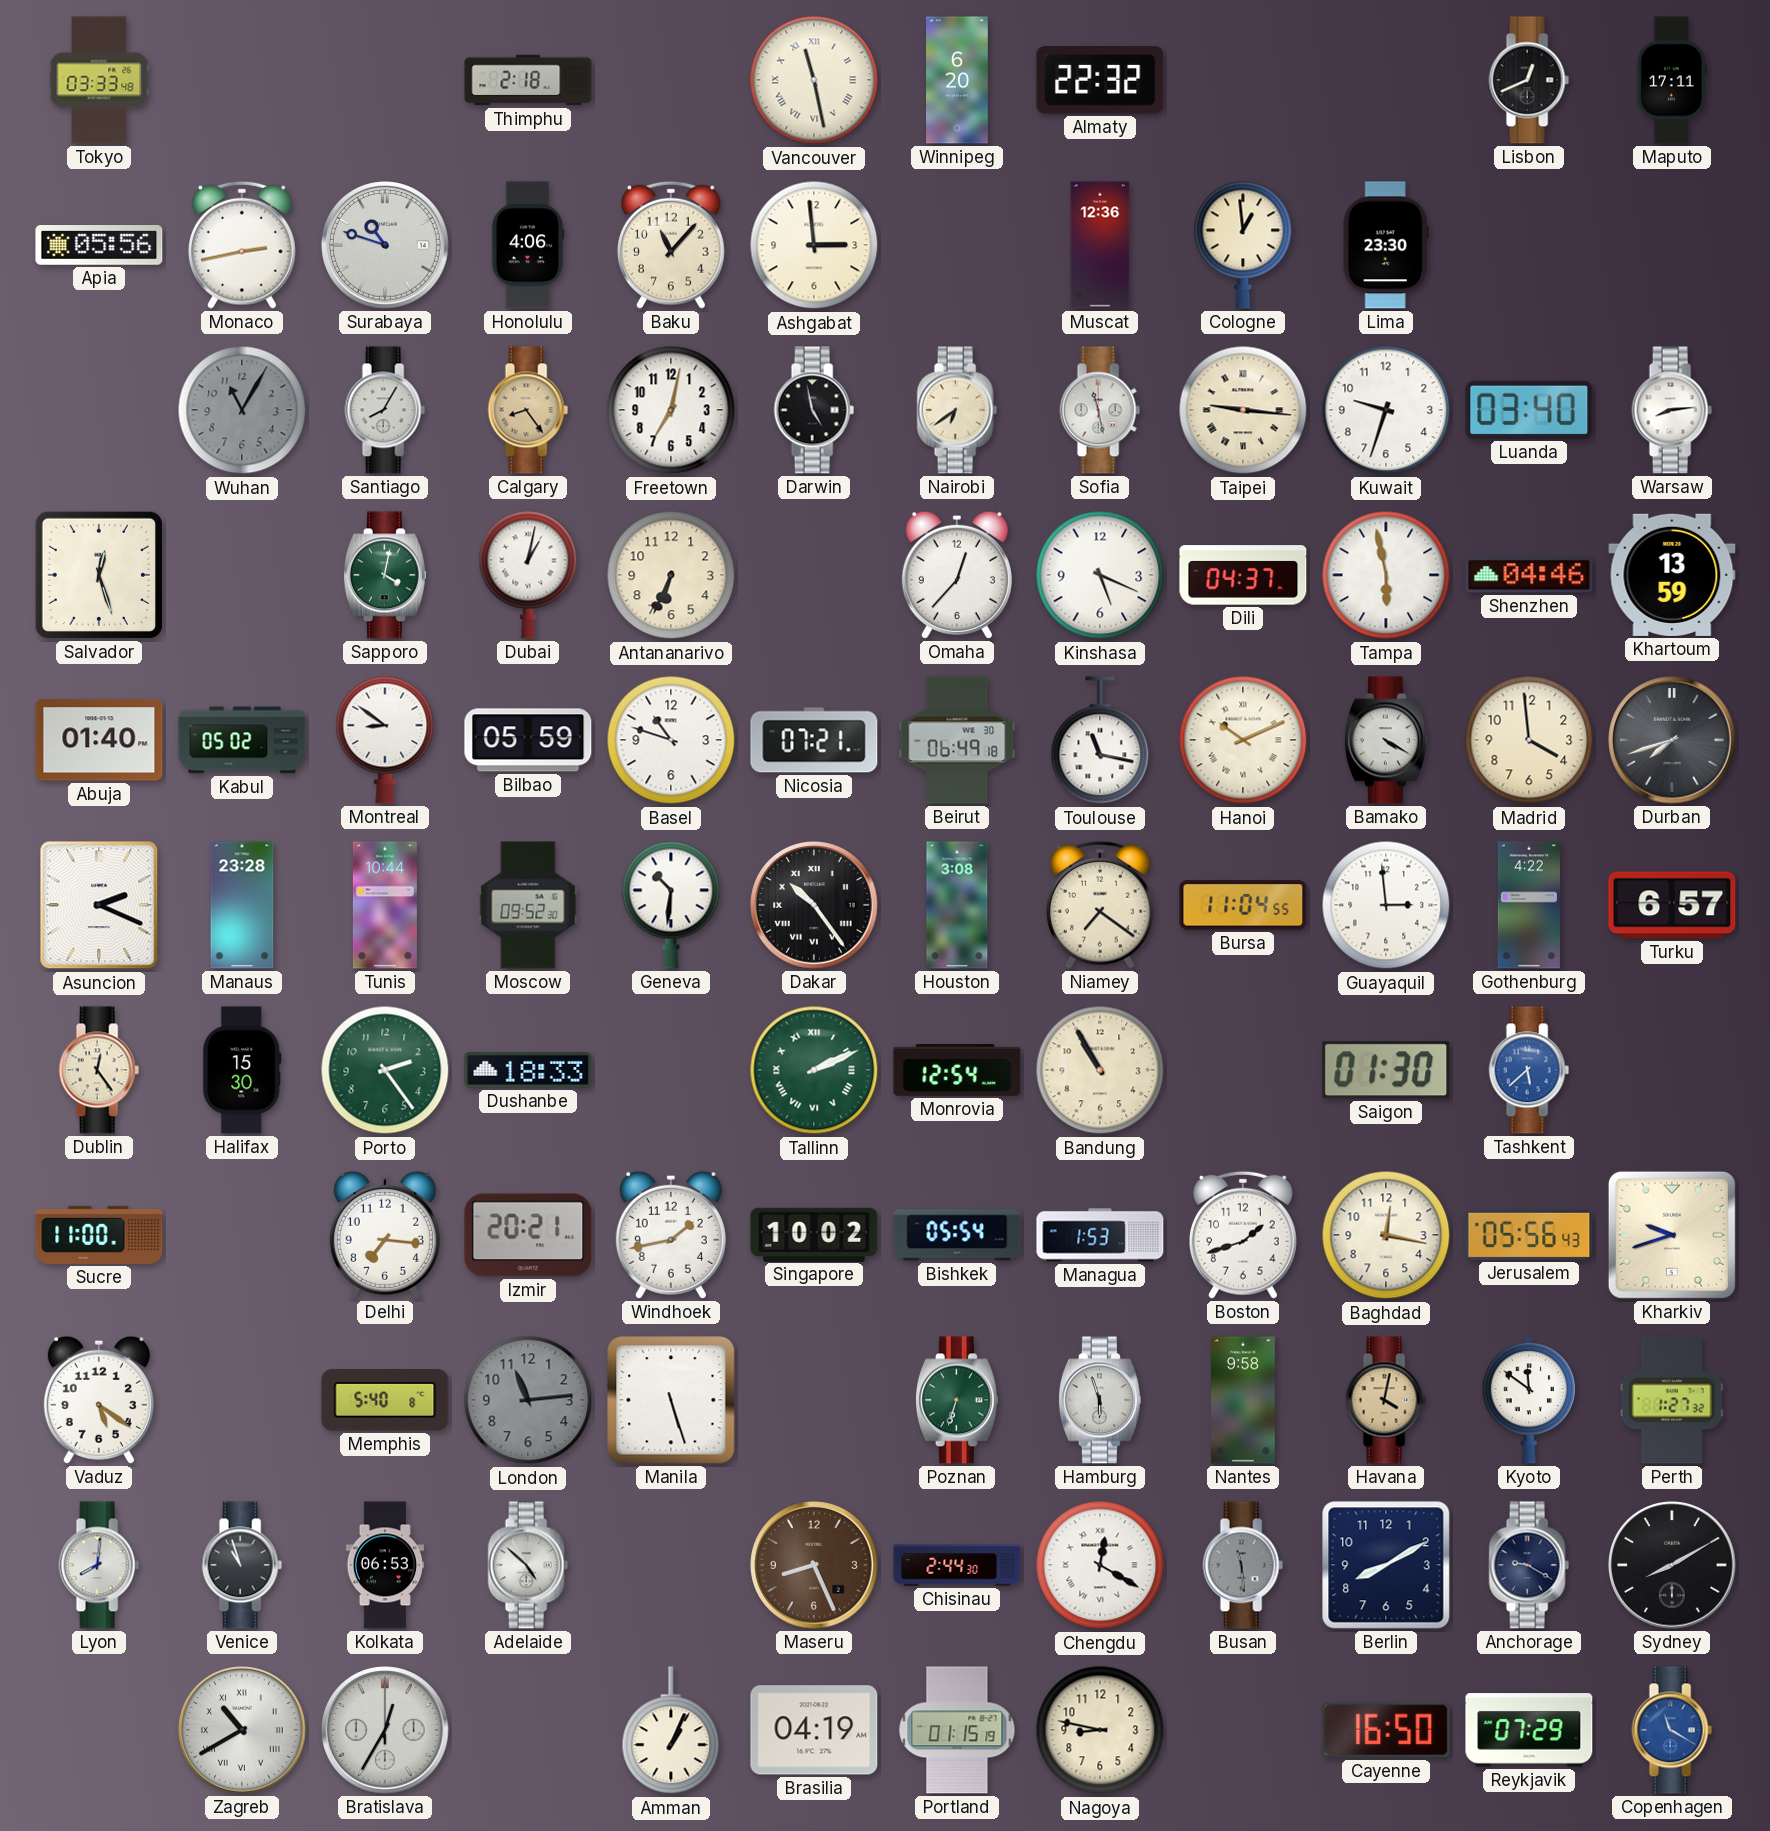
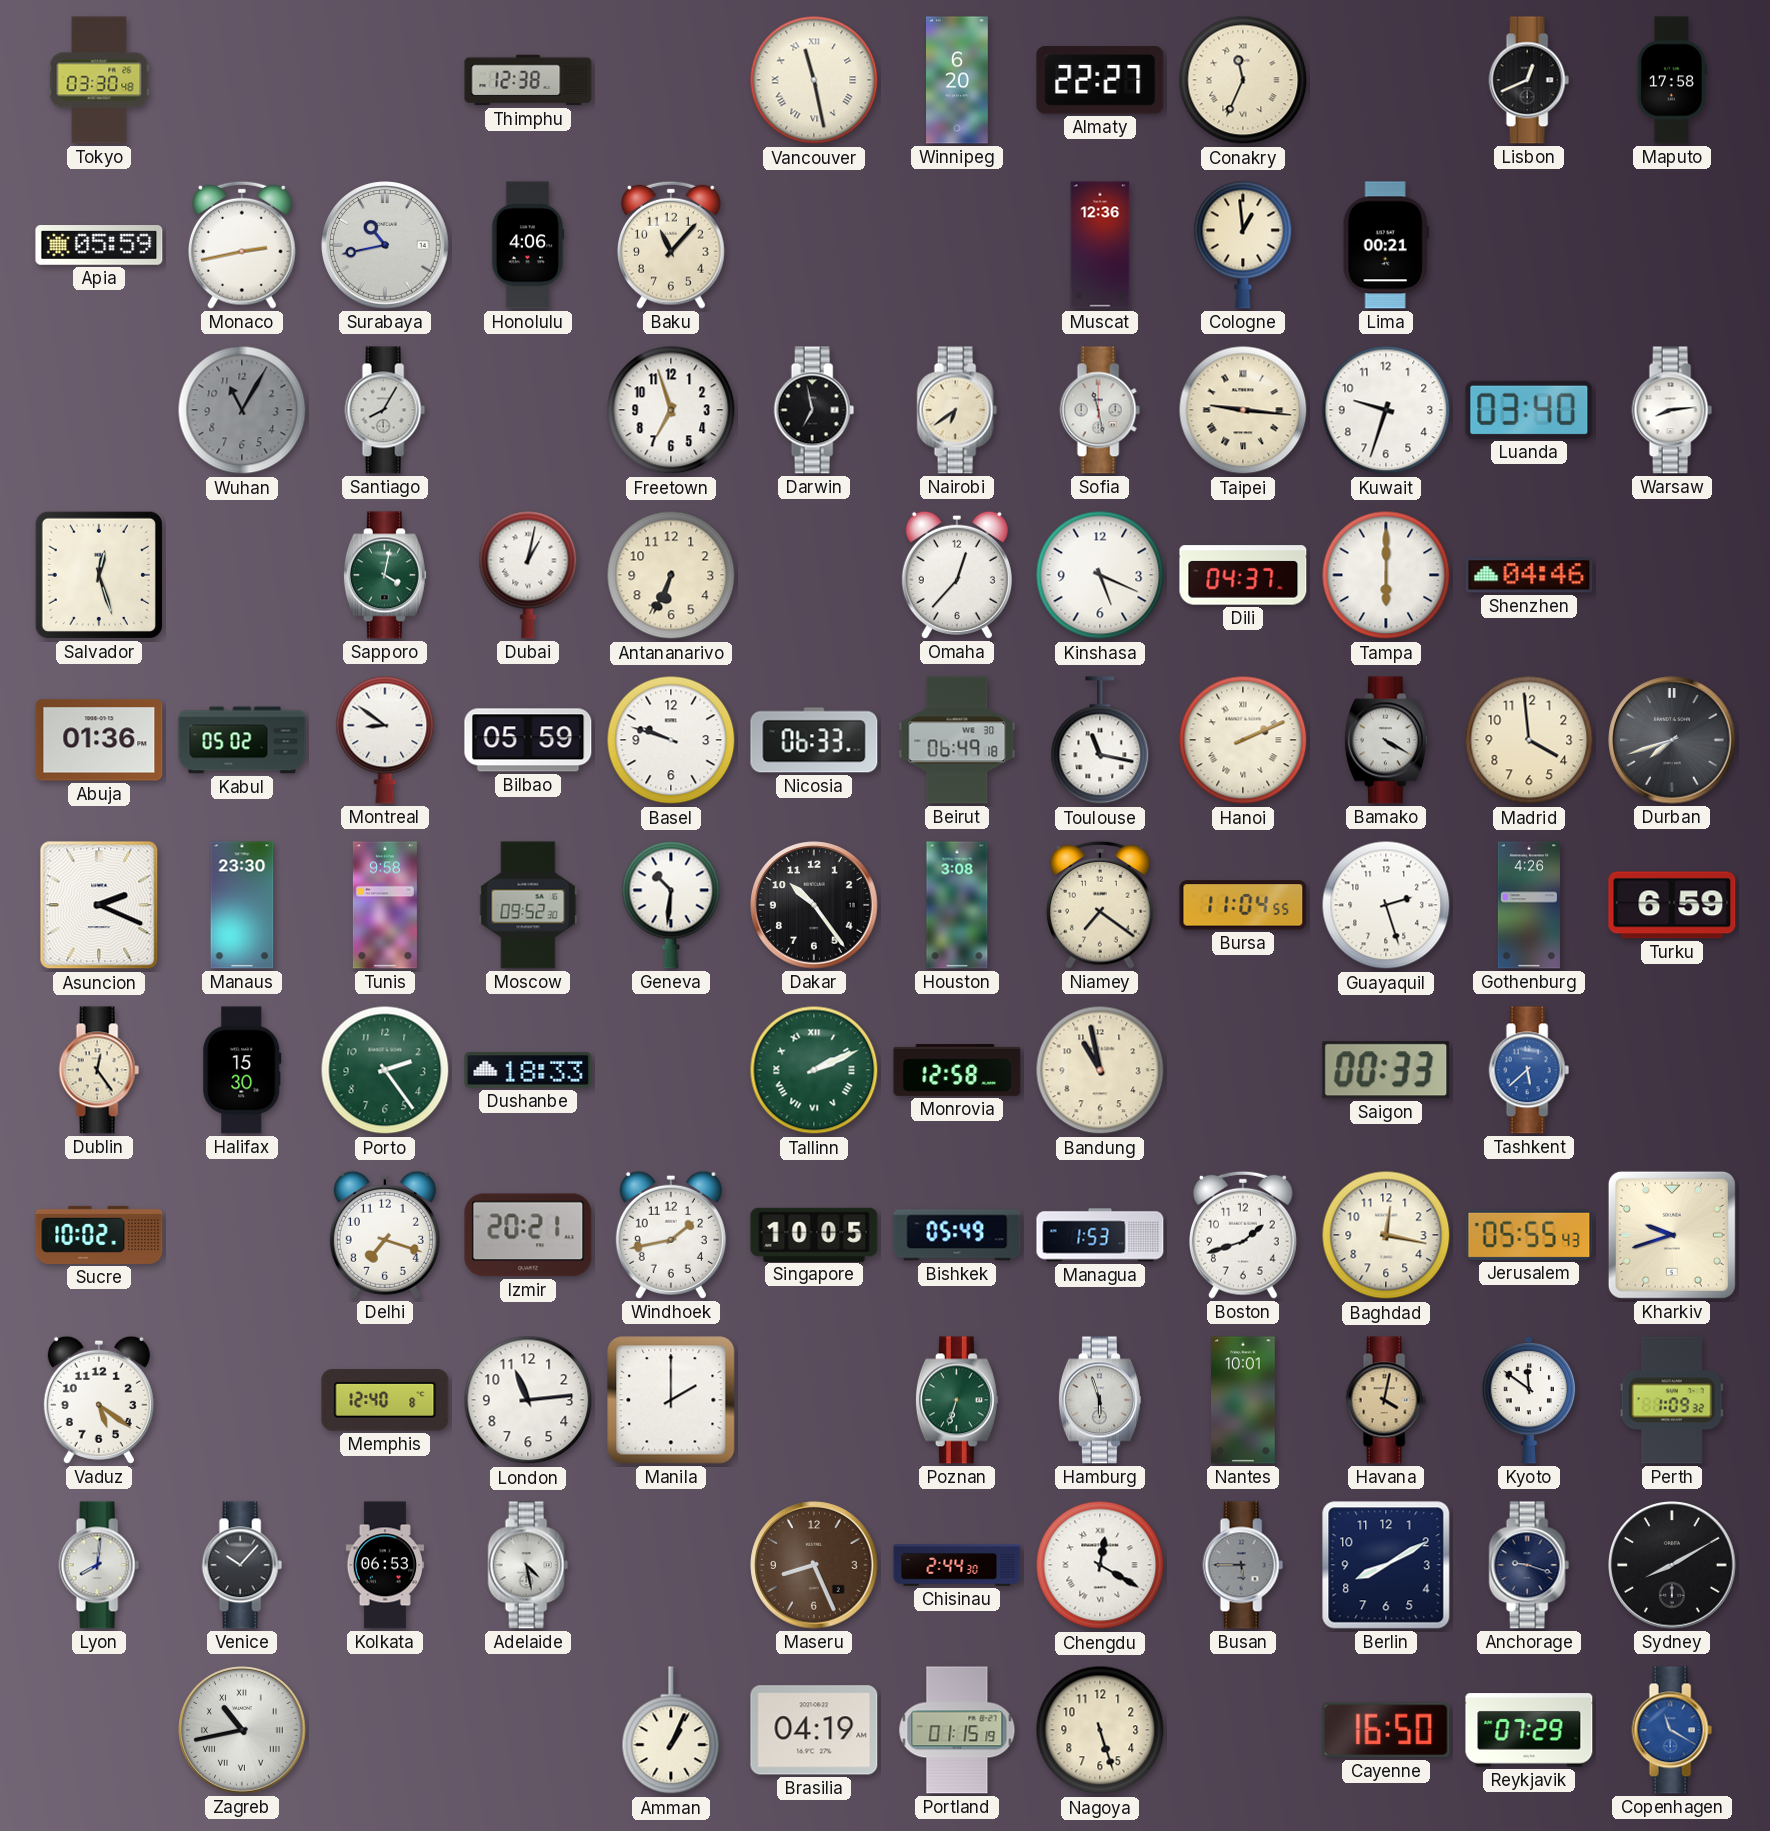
Tokyo: 03:33 -> 03:30 (99, 80)
Thimphu: 2:18 -> 12:38 (528, 80)
Almaty: 22:32 -> 22:27 (1100, 80)
Conakry: none -> 11:34 (1243, 80)
Maputo: 17:11 -> 17:58 (1672, 80)
Apia: 05:56 -> 05:59 (99, 246)
Surabaya: 10:48 -> 10:43 (385, 245)
Ashgabat: 2:59 -> none (814, 245)
Lima: 23:30 -> 00:21 (1386, 245)
Calgary: 8:24 -> none (528, 410)
Freetown: 7:02 -> 6:57 (671, 410)
Darwin: 4:58 -> 6:58 (814, 410)
Tampa: 5:58 -> 6:00 (1386, 575)
Khartoum: 13:59 -> none (1672, 575)
Abuja: 01:40 -> 01:36 (99, 740)
Basel: 10:48 -> 9:48 (671, 740)
Nicosia: 07:21 -> 06:33 (814, 740)
Hanoi: 10:11 -> 2:11 (1243, 740)
Manaus: 23:28 -> 23:30 (242, 905)
Tunis: 10:44 -> 9:58 (385, 905)
Dakar numerals: Roman -> Arabic (814, 905)
Guayaquil: 2:59 -> 2:27 (1386, 905)
Gothenburg: 4:22 -> 4:26 (1529, 905)
Turku: 6:57 -> 6:59 (1672, 905)
Monrovia: 12:54 -> 12:58 (957, 1071)
Bandung: 10:55 -> 10:58 (1100, 1070)
Saigon: 01:30 -> 00:33 (1386, 1070)
Sucre: 11:00 -> 10:02 (99, 1235)
Delhi: 7:16 -> 7:18 (385, 1235)
Singapore: 10:02 -> 10:05 (814, 1234)
Bishkek: 05:54 -> 05:49 (957, 1235)
Jerusalem: 05:56 -> 05:55 (1529, 1235)
Memphis: 5:40 -> 12:40 (385, 1400)
London dial: grey -> white (528, 1400)
Manila: 5:27 -> 2:00 (671, 1400)
Nantes: 9:58 -> 10:01 (1244, 1400)
Perth: 1:27 -> 1:09 (1672, 1400)
Venice: 10:57 -> 10:07 (242, 1565)
Adelaide: 4:52 -> 4:28 (528, 1565)
Busan: 11:29 -> 5:45 (1243, 1565)
Anchorage: 9:20 -> 9:18 (1529, 1565)
Zagreb: 10:40 -> 10:43 (242, 1730)
Bratislava: 12:35 -> none (385, 1730)
Nagoya: 8:47 -> 5:27 (1100, 1730)
